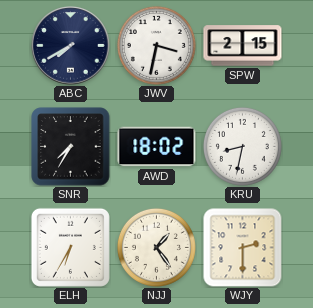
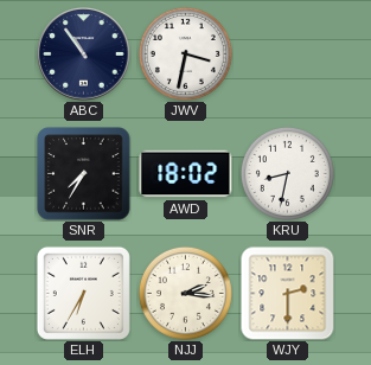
ABC: 7:40 -> 10:54 (84, 55)
SPW: 2:15 -> none (243, 46)
NJJ: 1:24 -> 2:16 (185, 293)
